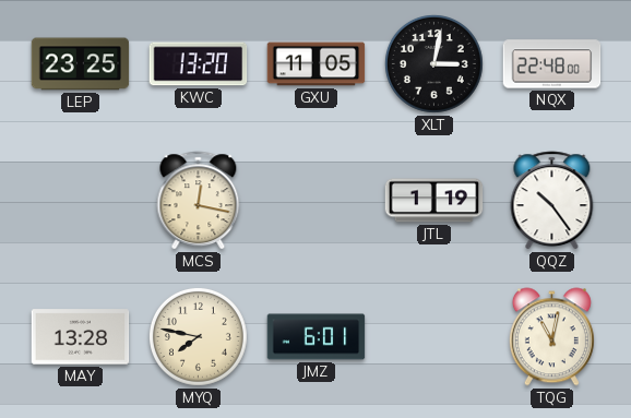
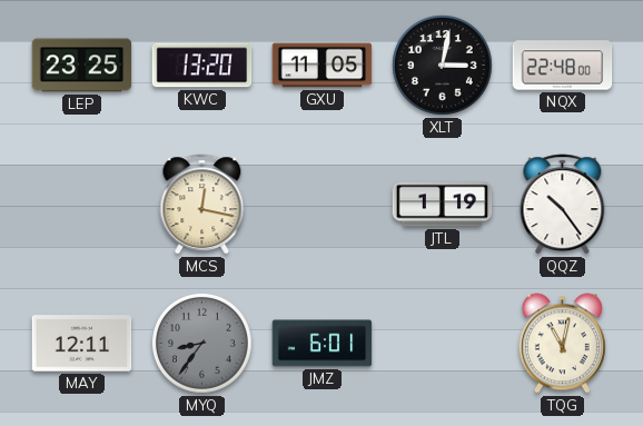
MAY: 13:28 -> 12:11 (82, 344)
MYQ: 7:47 -> 8:36 (201, 343)
MYQ dial: cream -> grey (201, 343)
